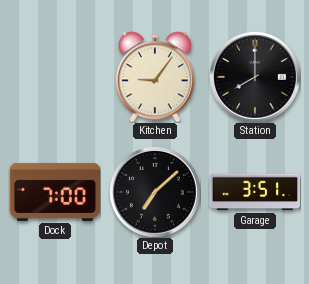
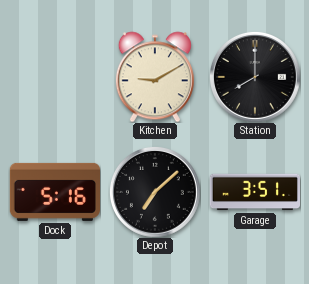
Kitchen: 9:06 -> 9:10 (155, 77)
Dock: 7:00 -> 5:16 (54, 192)
